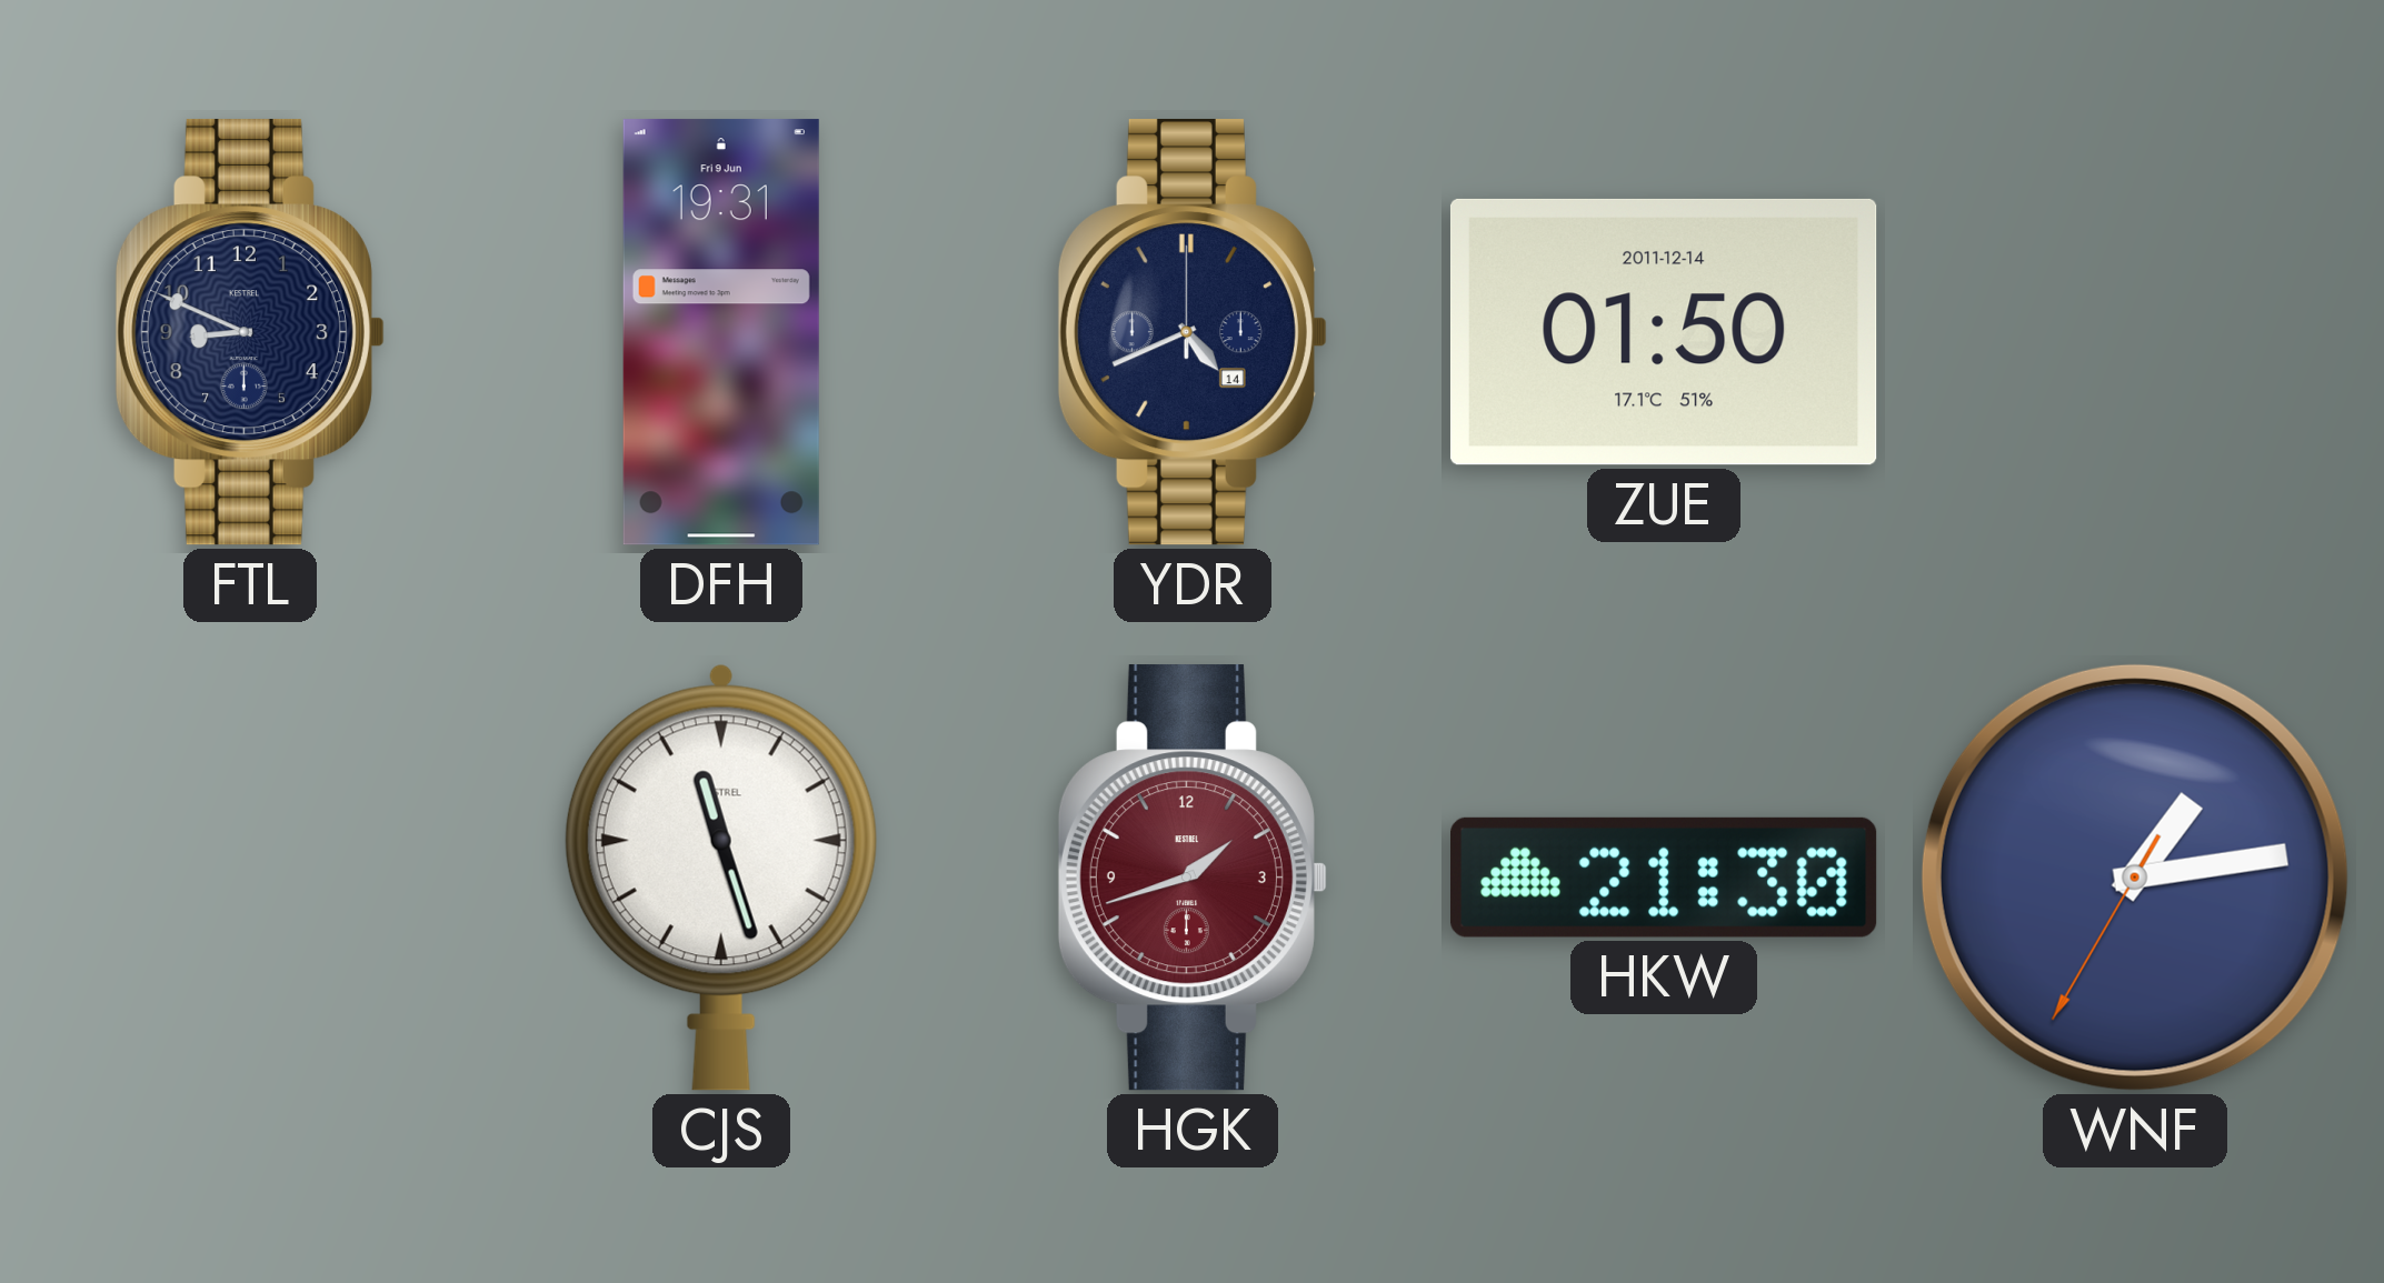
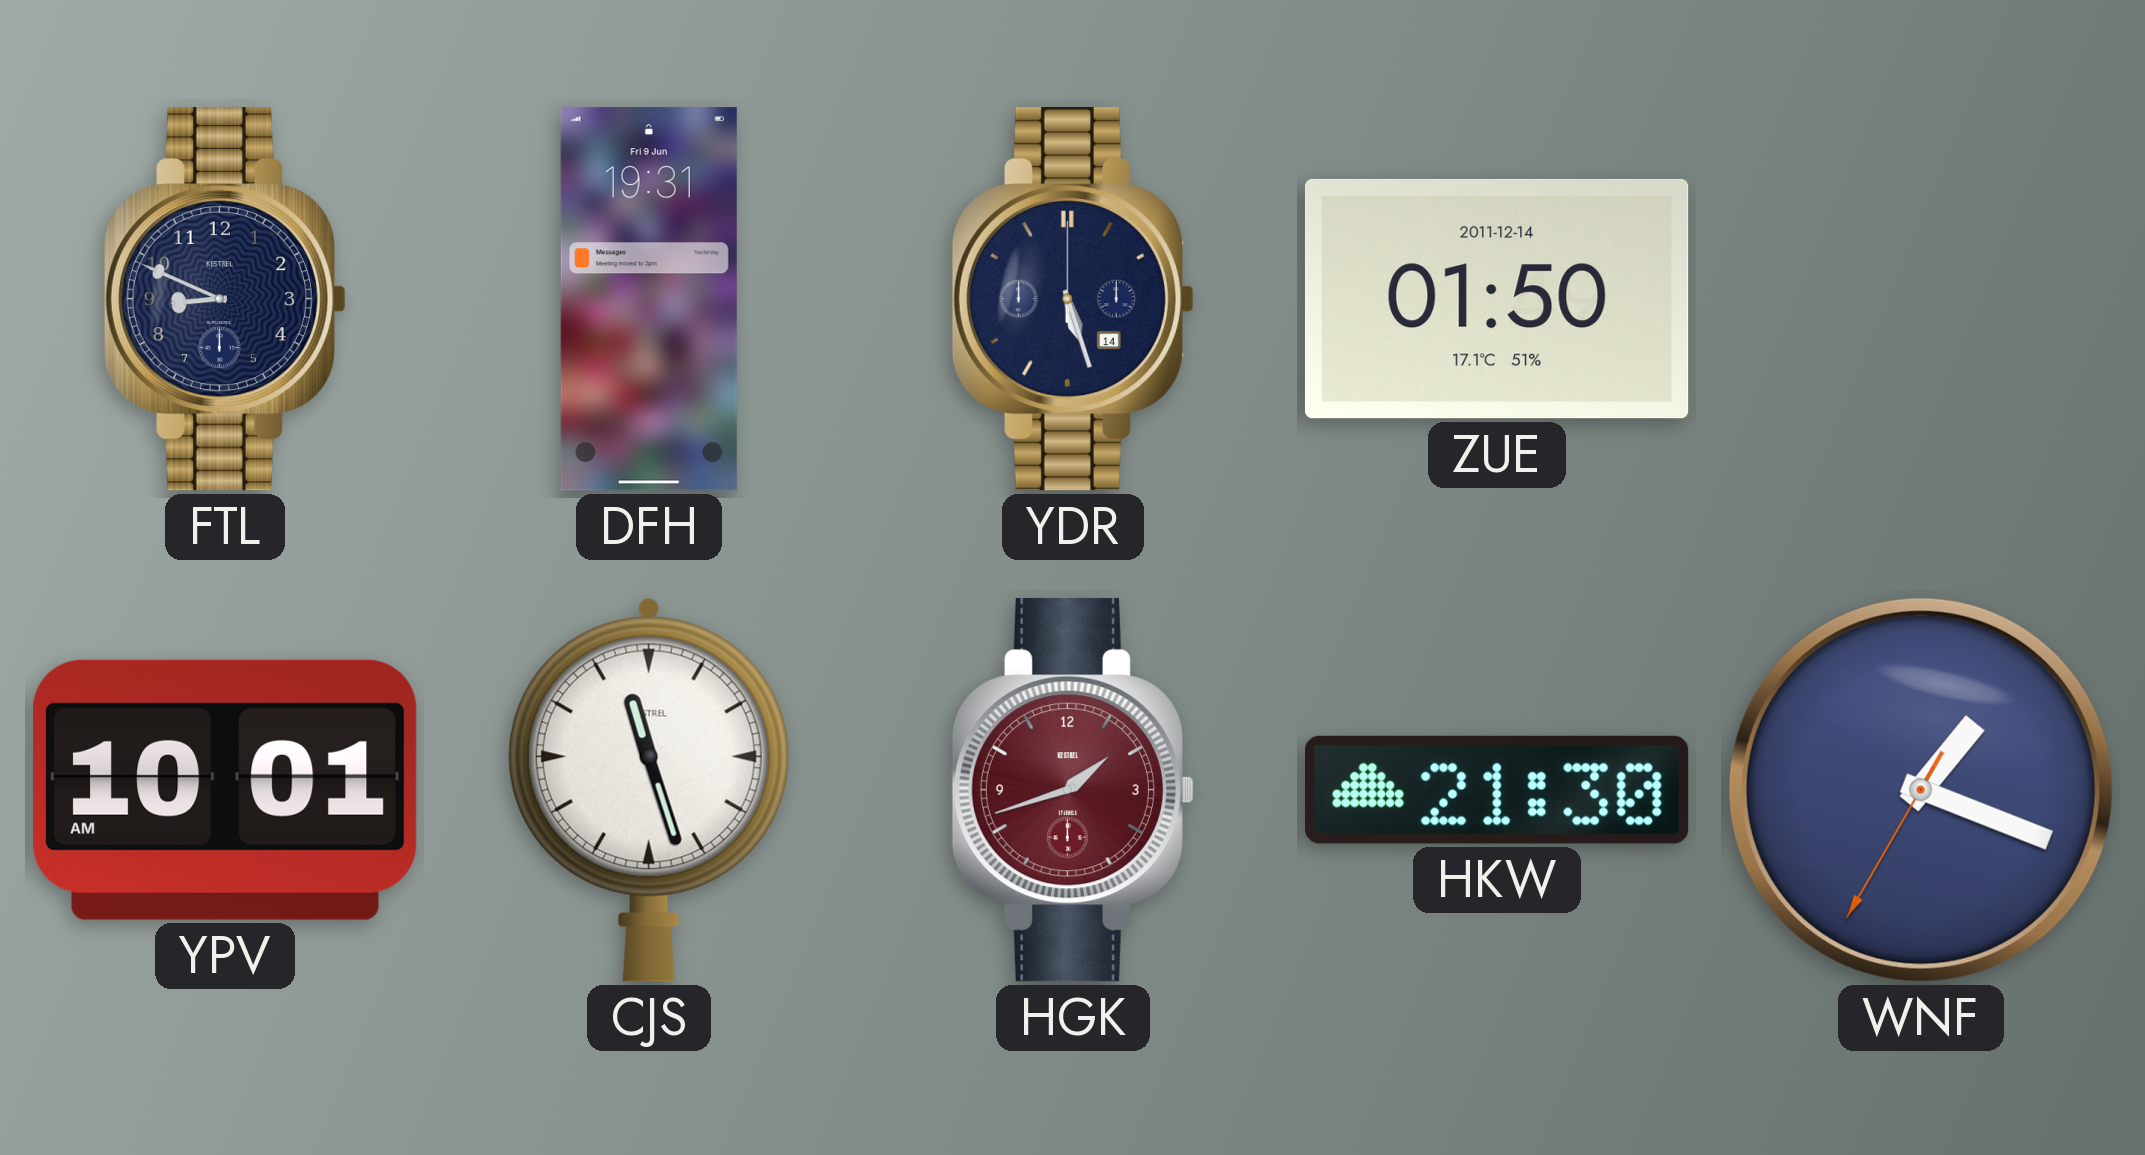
YDR: 4:41 -> 5:27 (1073, 299)
YPV: none -> 10:01 (225, 790)
WNF: 1:13 -> 1:18 (1921, 790)
